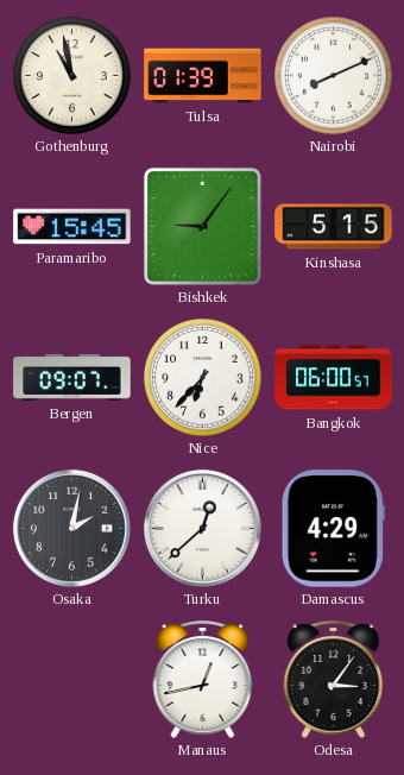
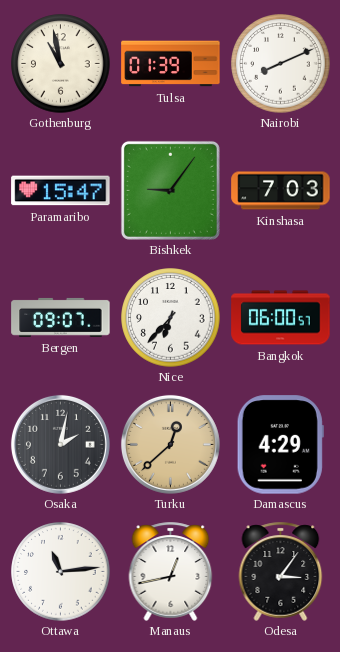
Paramaribo: 15:45 -> 15:47 (61, 191)
Kinshasa: 5:15 -> 7:03 (281, 191)
Turku dial: white -> champagne (170, 444)
Ottawa: none -> 11:14 (61, 572)
